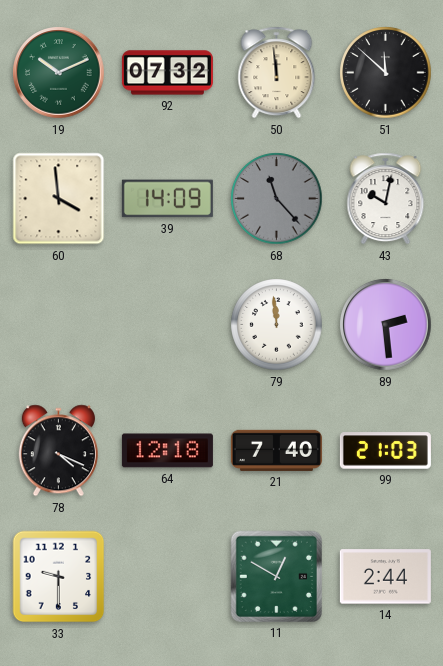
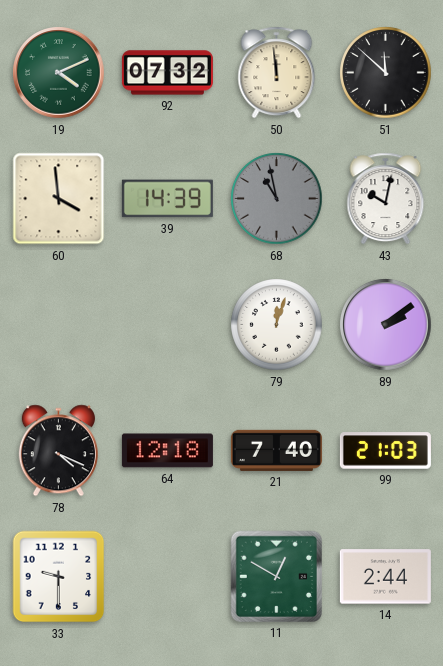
19: 10:11 -> 4:11 (59, 73)
39: 14:09 -> 14:39 (167, 199)
68: 11:23 -> 10:58 (277, 199)
79: 11:59 -> 12:03 (277, 325)
89: 2:29 -> 2:09 (386, 325)
